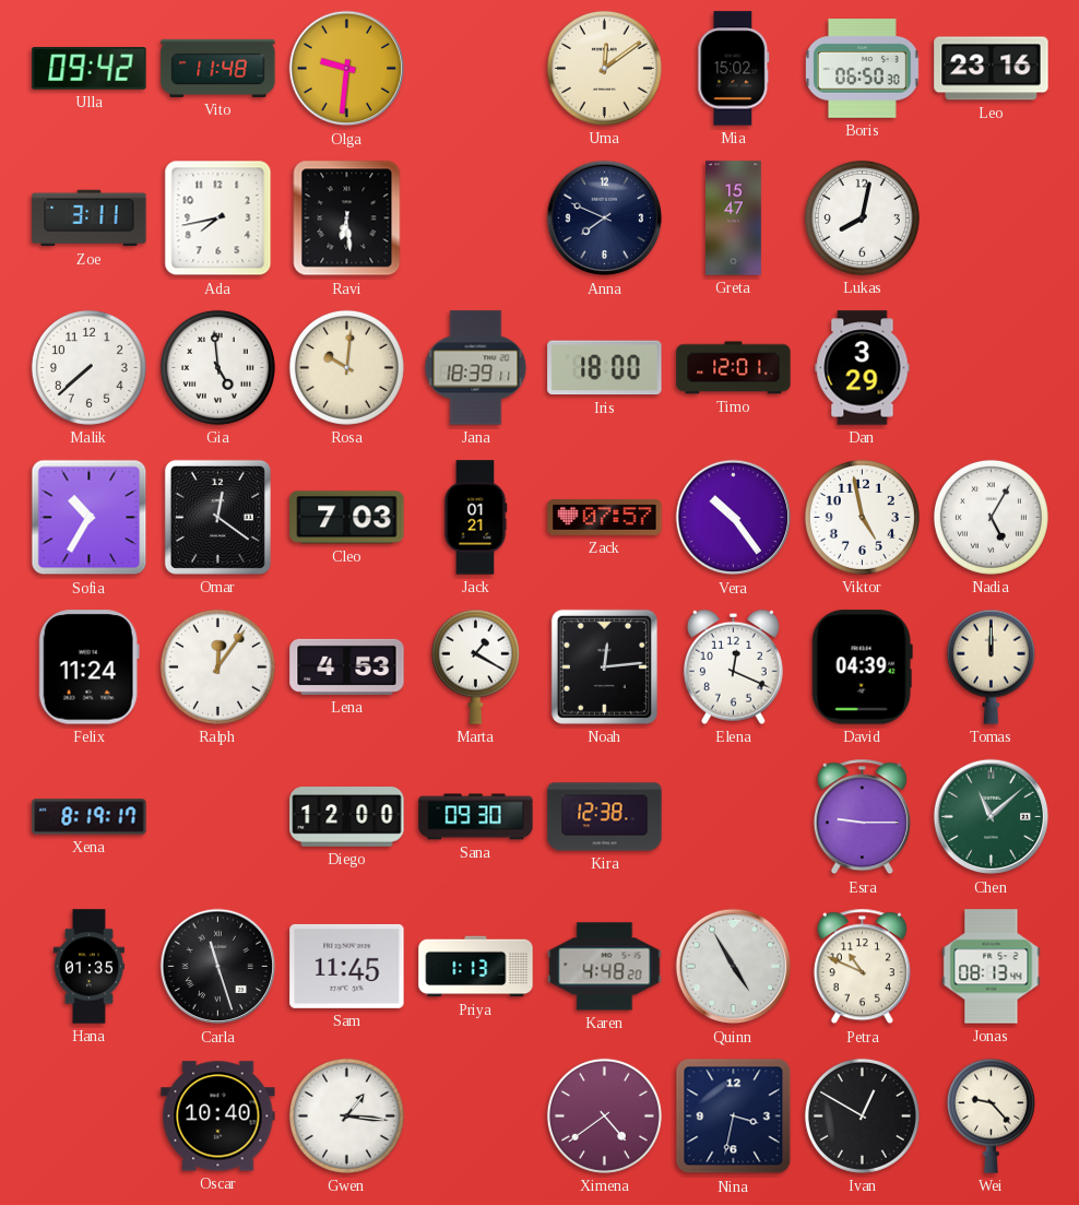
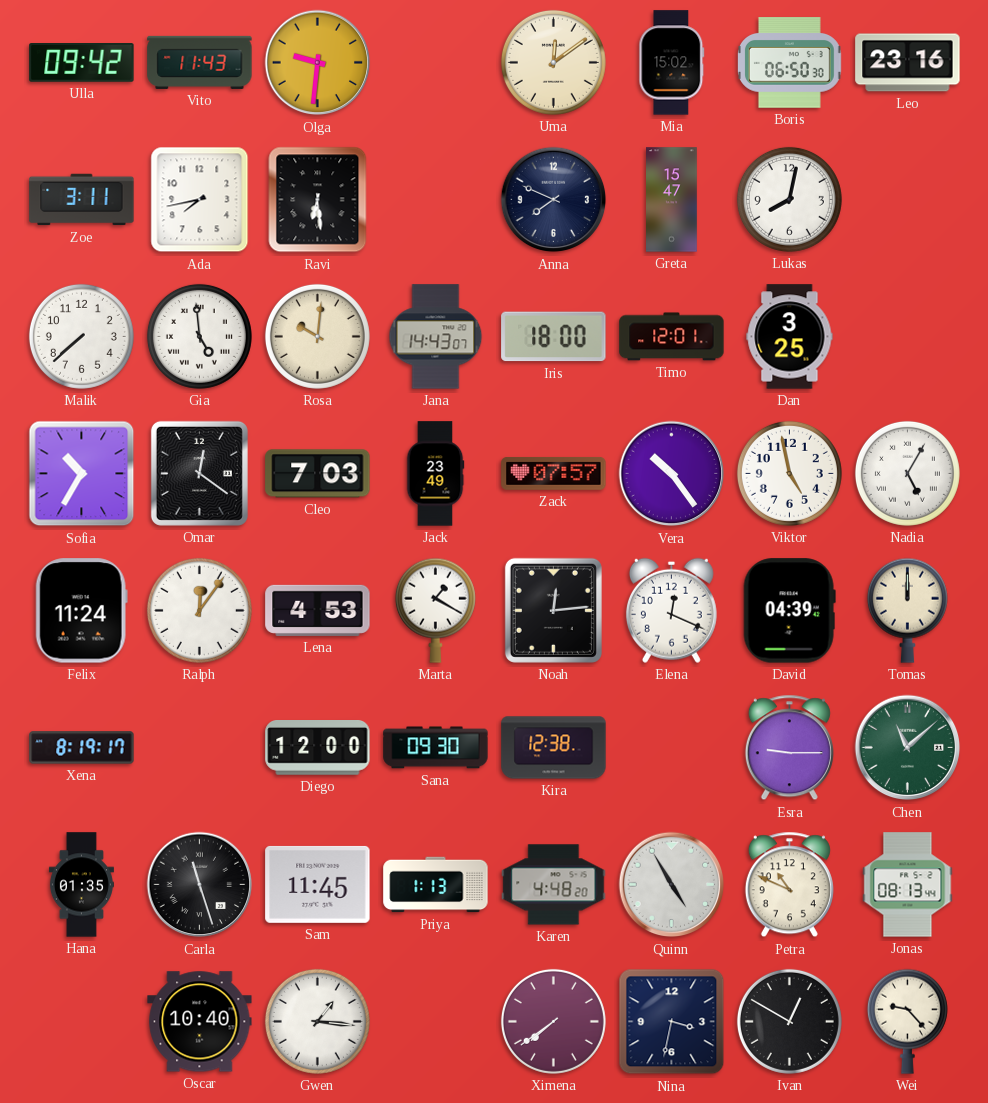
Vito: 11:48 -> 11:43 (200, 62)
Jana: 18:39 -> 14:43 (436, 337)
Dan: 3:29 -> 3:25 (790, 337)
Jack: 01:21 -> 23:49 (435, 474)
Ximena: 4:39 -> 7:39 (553, 1021)
